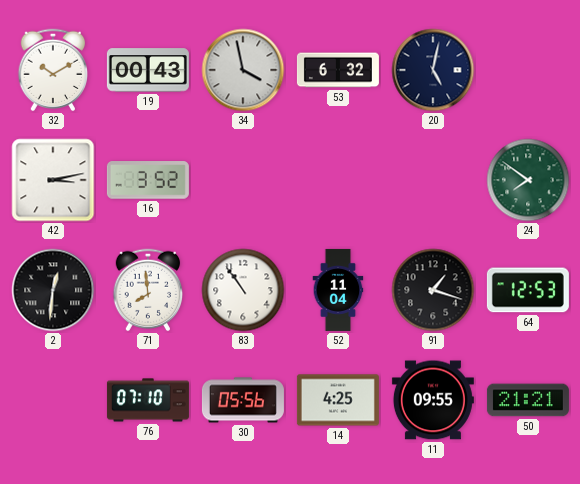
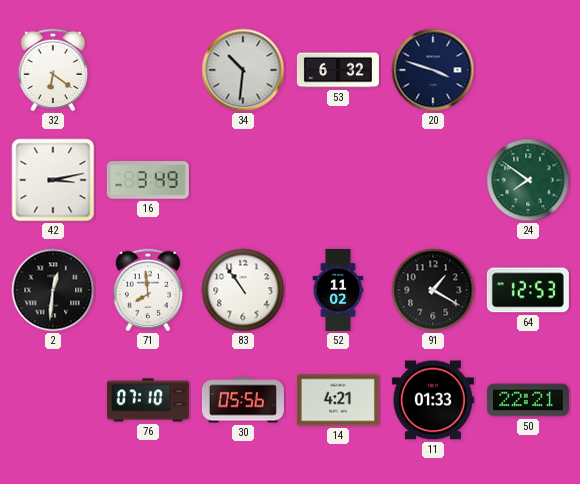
32: 10:10 -> 6:21 (53, 70)
19: 00:43 -> none (148, 70)
34: 3:58 -> 10:31 (243, 70)
20: 5:02 -> 3:48 (433, 70)
16: 3:52 -> 3:49 (148, 180)
52: 11:04 -> 11:02 (338, 290)
91: 1:18 -> 1:20 (433, 290)
14: 4:25 -> 4:21 (338, 400)
11: 09:55 -> 01:33 (433, 400)
50: 21:21 -> 22:21 (528, 400)
